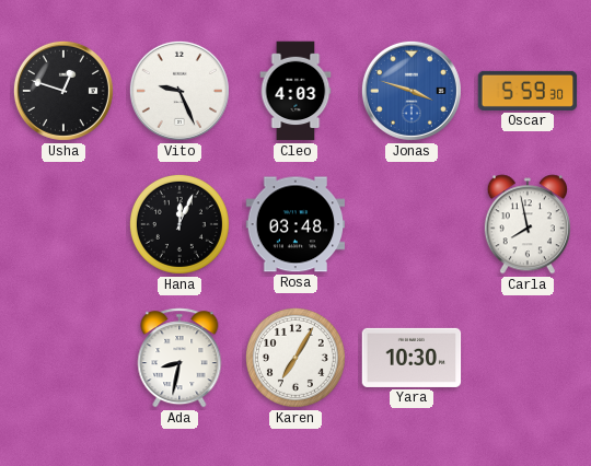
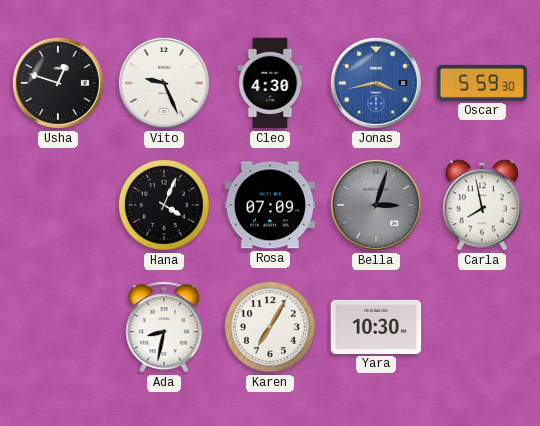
Cleo: 4:03 -> 4:30 (270, 83)
Jonas: 3:48 -> 3:43 (376, 83)
Hana: 12:04 -> 4:04 (164, 205)
Rosa: 03:48 -> 07:09 (270, 205)
Bella: none -> 3:03 (376, 205)
